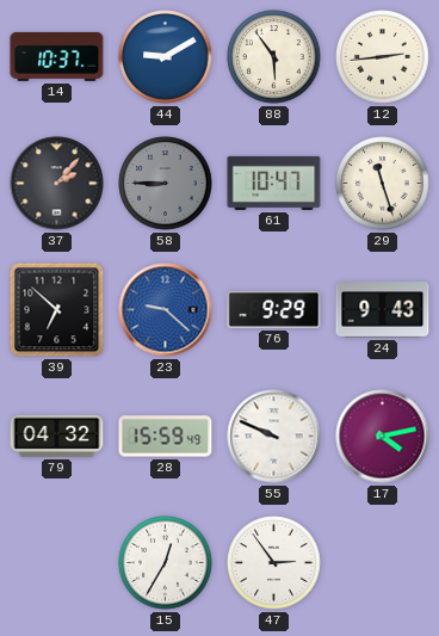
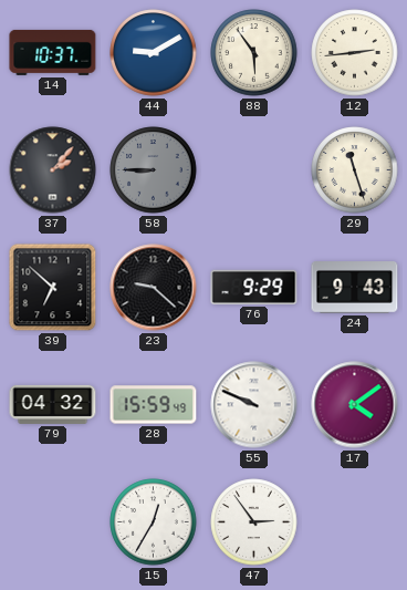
61: 10:47 -> none (274, 183)
23 dial: blue -> black (154, 288)
17: 4:13 -> 4:09 (355, 405)
